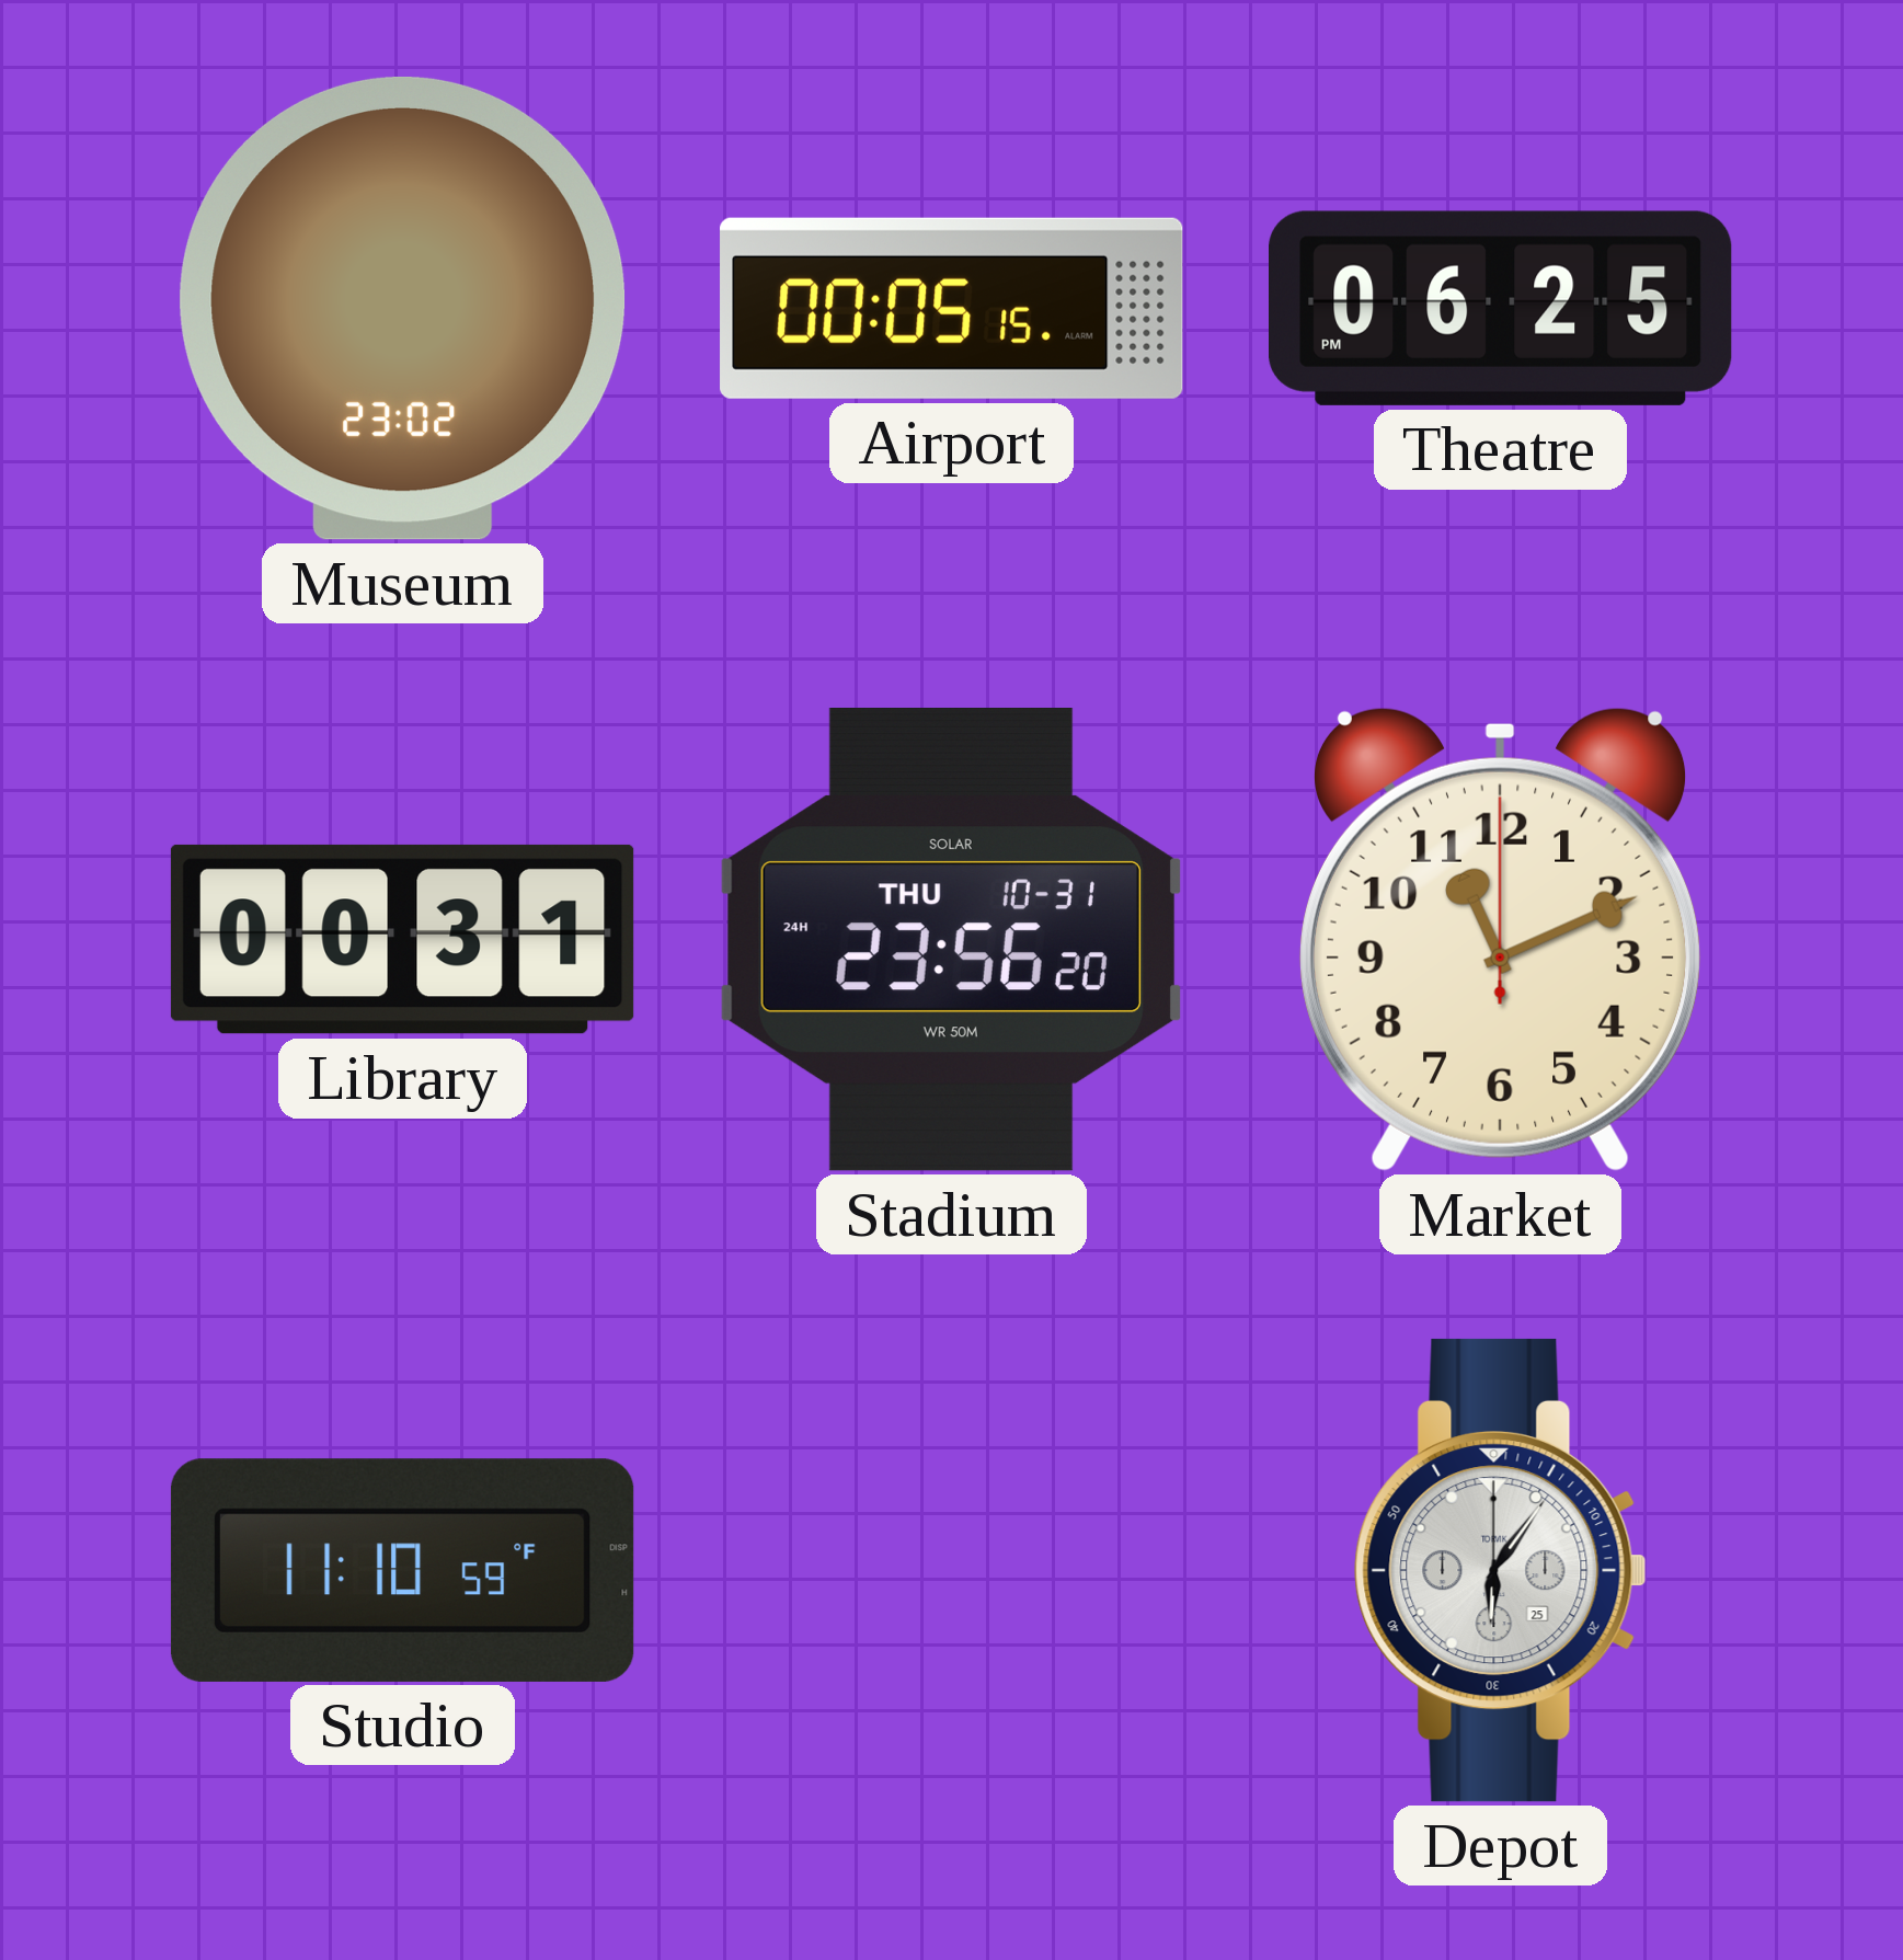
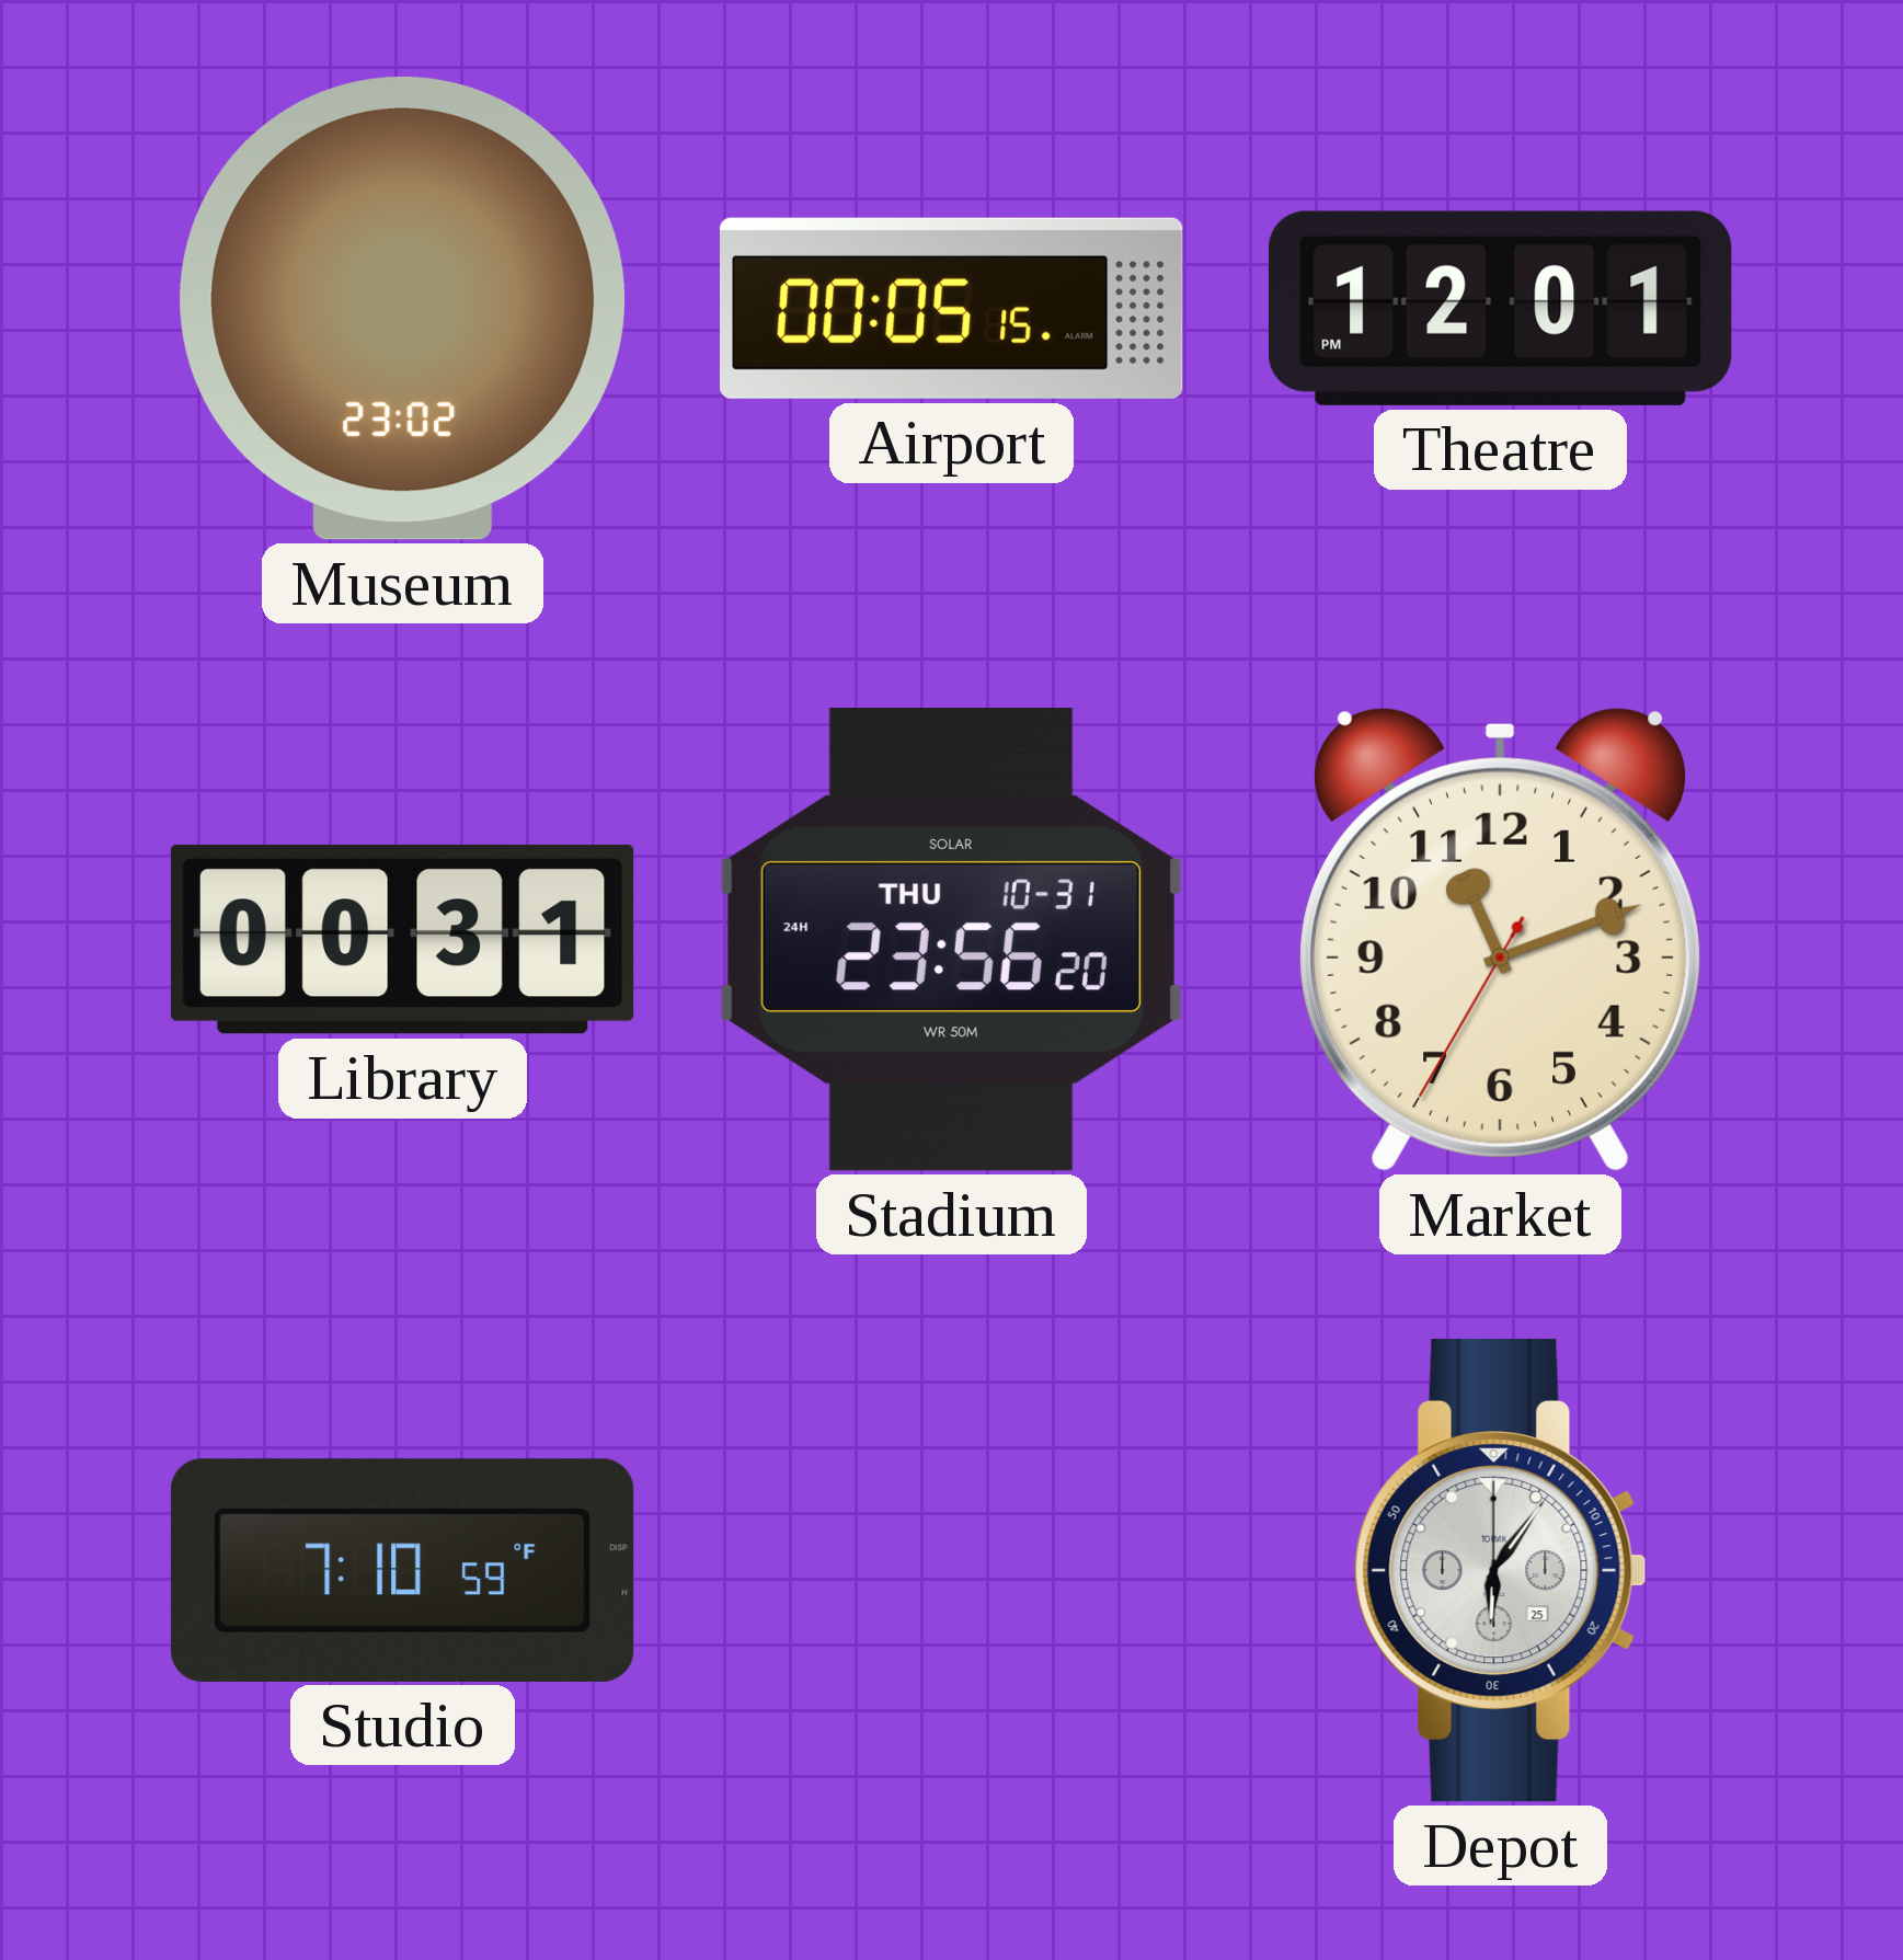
Theatre: 06:25 -> 12:01 (1501, 308)
Market: 11:11:00 -> 11:11:35 (1500, 939)
Studio: 11:10 -> 7:10 (402, 1570)
